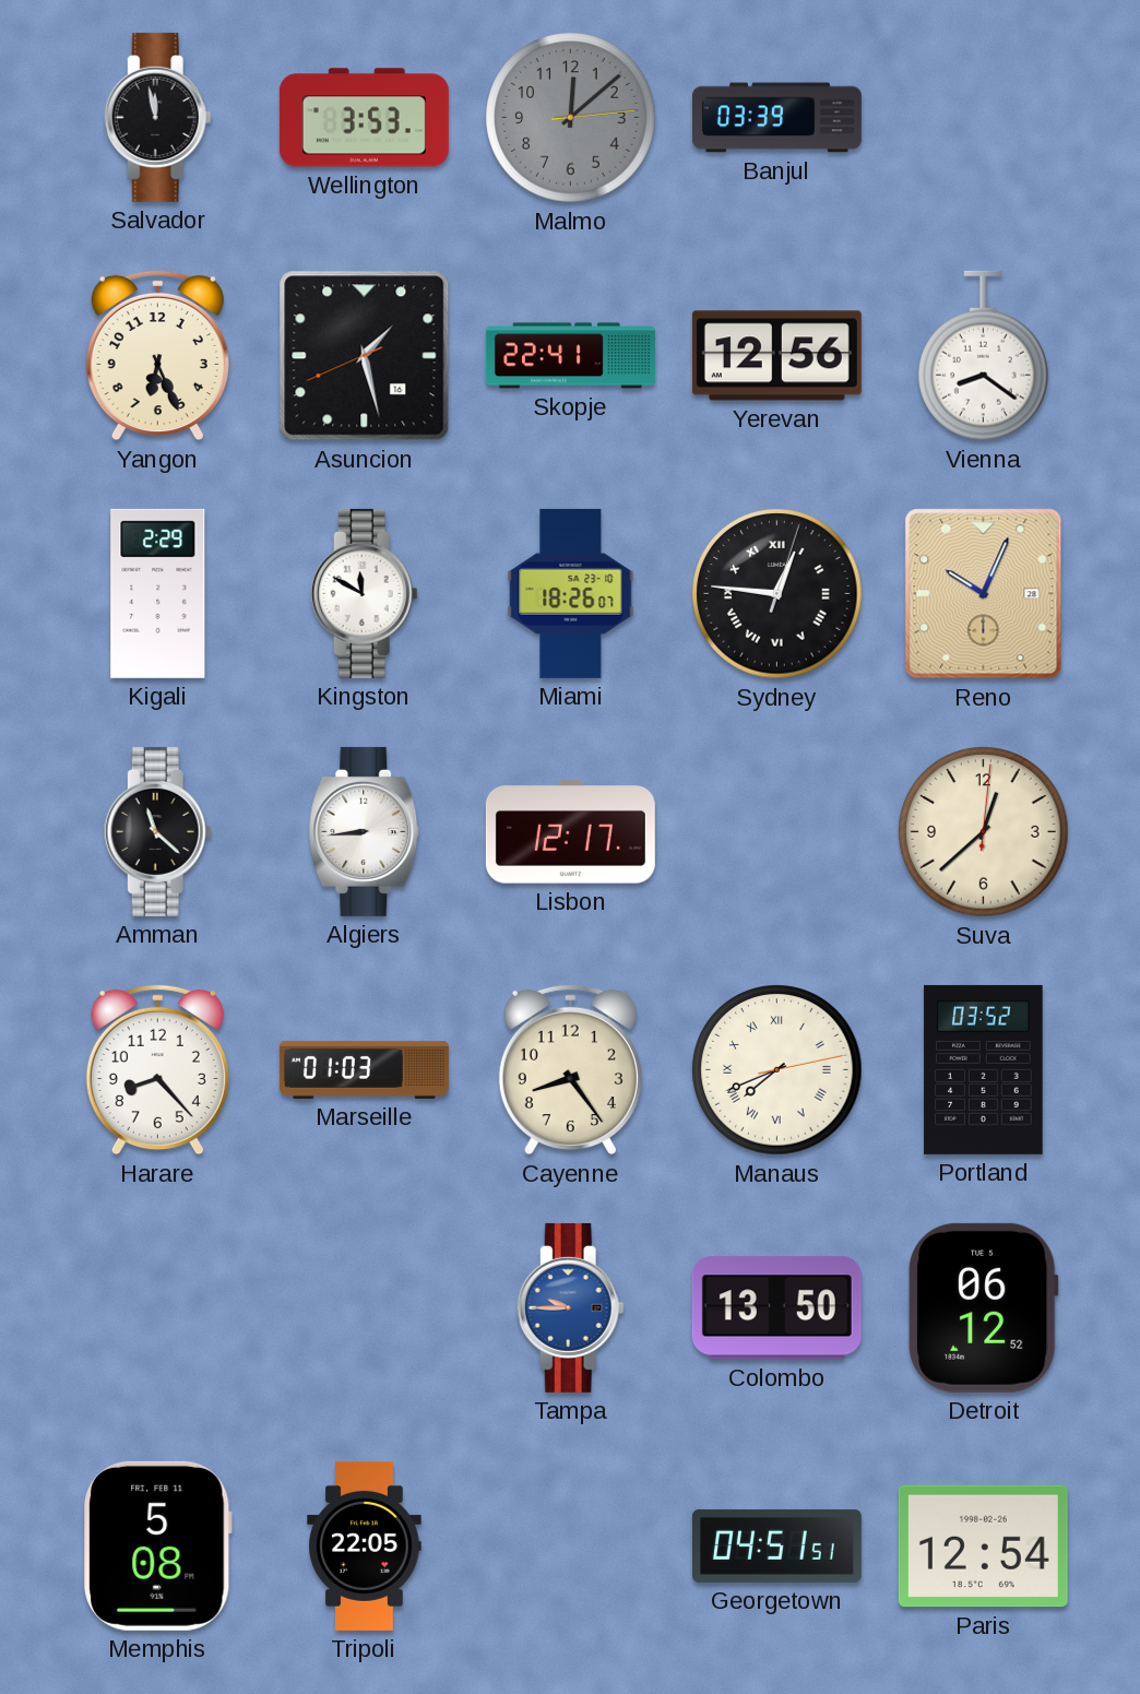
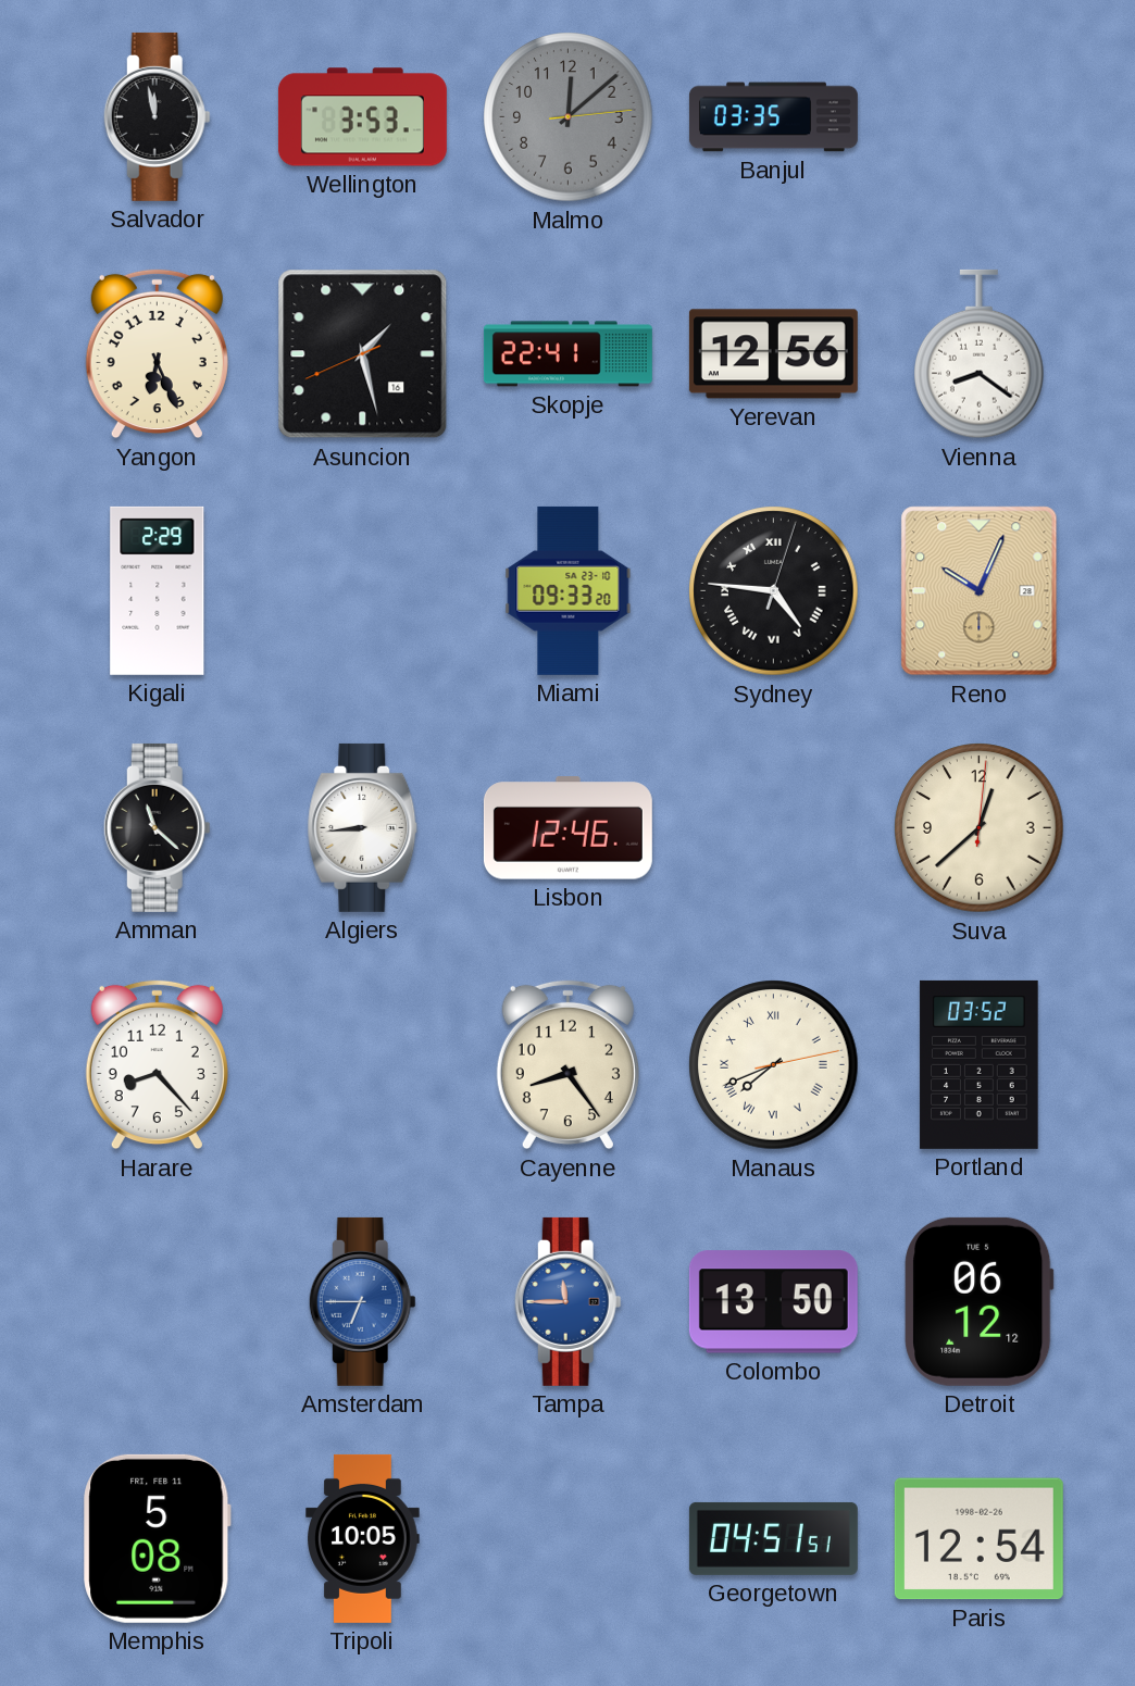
Banjul: 03:39 -> 03:35 (773, 117)
Kingston: 11:50 -> none (364, 593)
Miami: 18:26 -> 09:33 (569, 590)
Sydney: 12:46 -> 4:46 (774, 591)
Lisbon: 12:17 -> 12:46 (567, 828)
Marseille: 01:03 -> none (364, 1069)
Amsterdam: none -> 6:45 (362, 1301)
Tampa: 9:45 -> 11:45 (567, 1301)
Detroit: 06:12:52 -> 06:12:12 (980, 1301)
Tripoli: 22:05 -> 10:05 (363, 1538)
